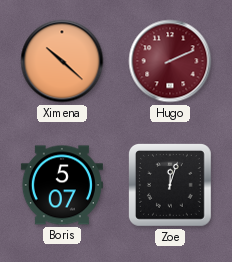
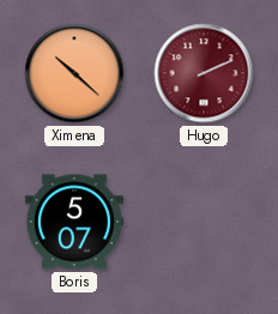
Zoe: 12:03 -> none (170, 185)
